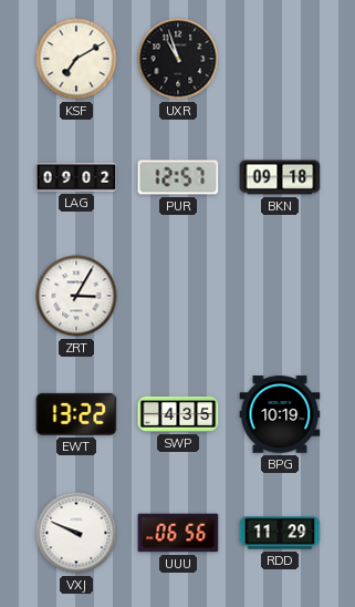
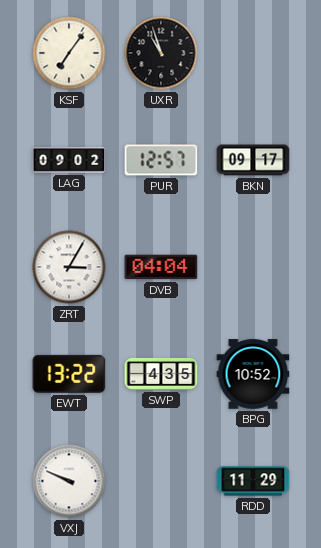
KSF: 7:10 -> 7:06 (69, 53)
BKN: 09:18 -> 09:17 (253, 160)
DVB: none -> 04:04 (161, 267)
BPG: 10:19 -> 10:52 (253, 374)
UUU: 06:56 -> none (178, 533)
